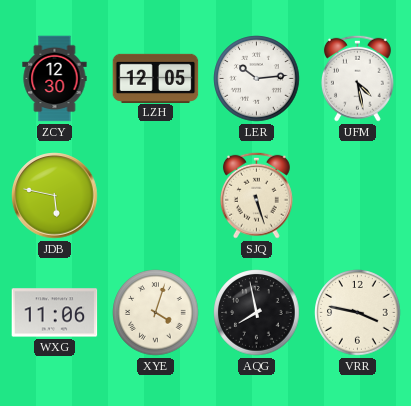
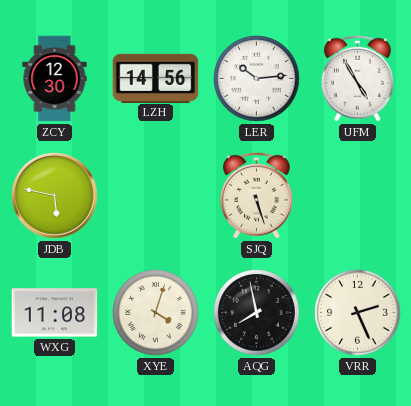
LZH: 12:05 -> 14:56 (156, 78)
UFM: 4:28 -> 4:55 (357, 78)
WXG: 11:06 -> 11:08 (55, 313)
VRR: 3:47 -> 2:26 (358, 313)
